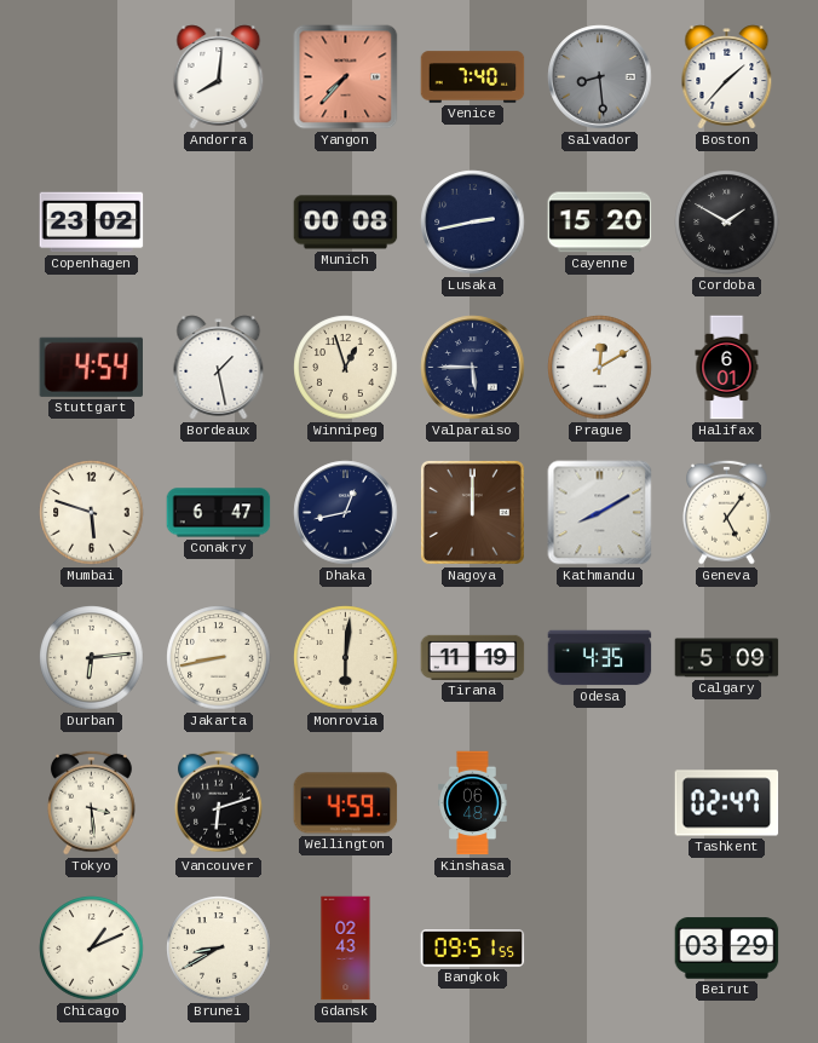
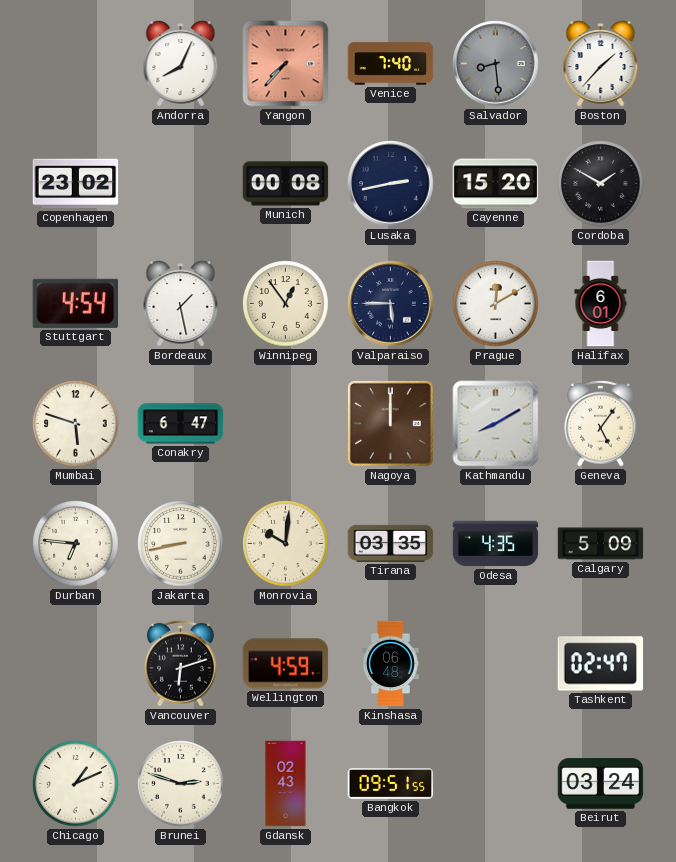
Andorra: 8:01 -> 8:04 (181, 64)
Winnipeg: 12:57 -> 12:54 (286, 304)
Dhaka: 12:43 -> none (346, 513)
Durban: 6:14 -> 6:46 (76, 544)
Monrovia: 6:01 -> 10:01 (286, 544)
Tirana: 11:19 -> 03:35 (391, 543)
Tokyo: 3:29 -> none (92, 802)
Brunei: 8:40 -> 2:48 (181, 784)
Beirut: 03:29 -> 03:24 (601, 784)
